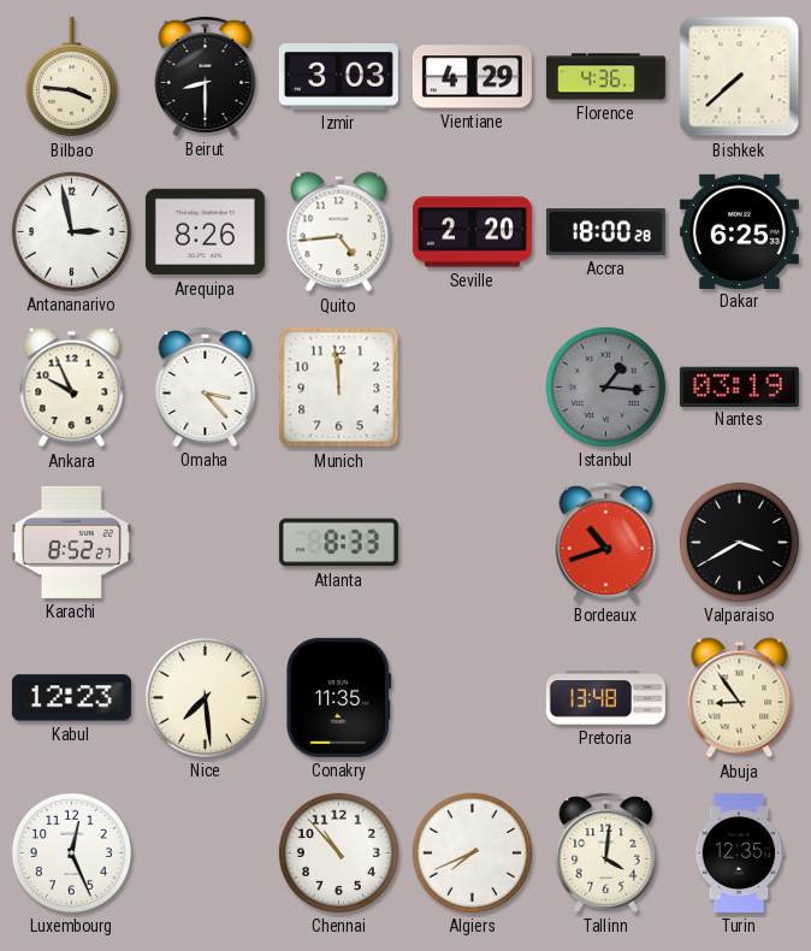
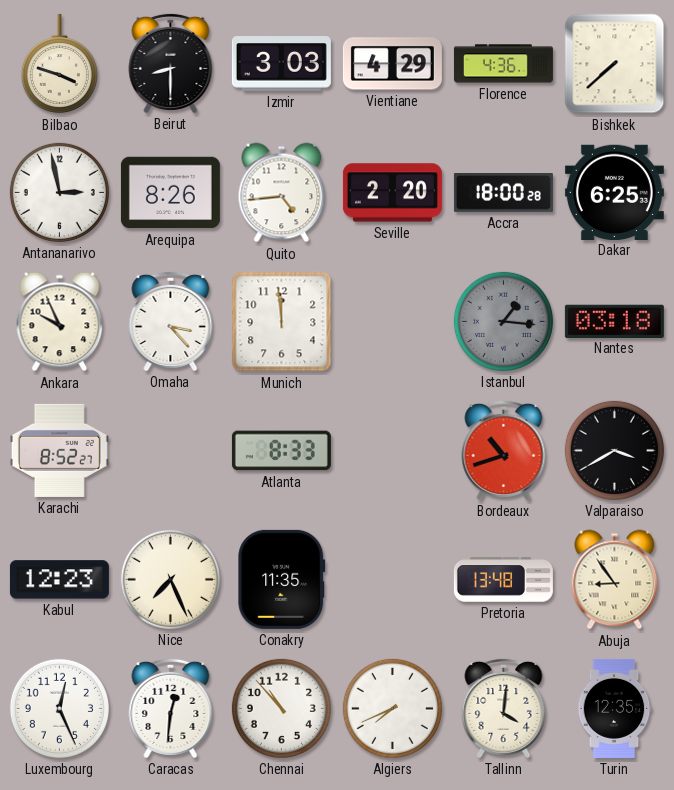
Bilbao: 3:46 -> 3:48 (59, 64)
Nantes: 03:19 -> 03:18 (614, 321)
Nice: 7:29 -> 7:26 (170, 579)
Caracas: none -> 12:31 (171, 708)
